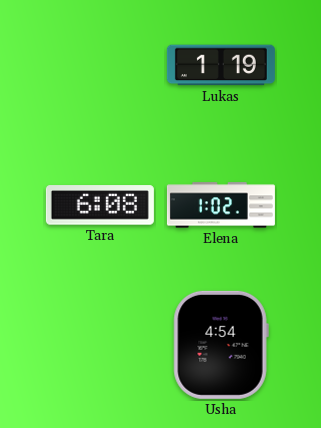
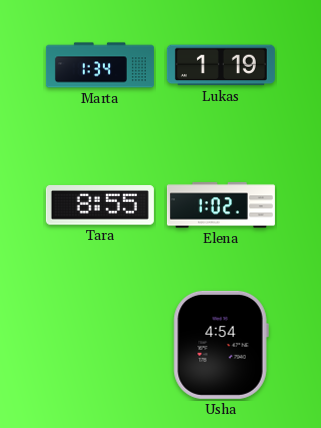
Marta: none -> 1:34 (100, 65)
Tara: 6:08 -> 8:55 (100, 205)
